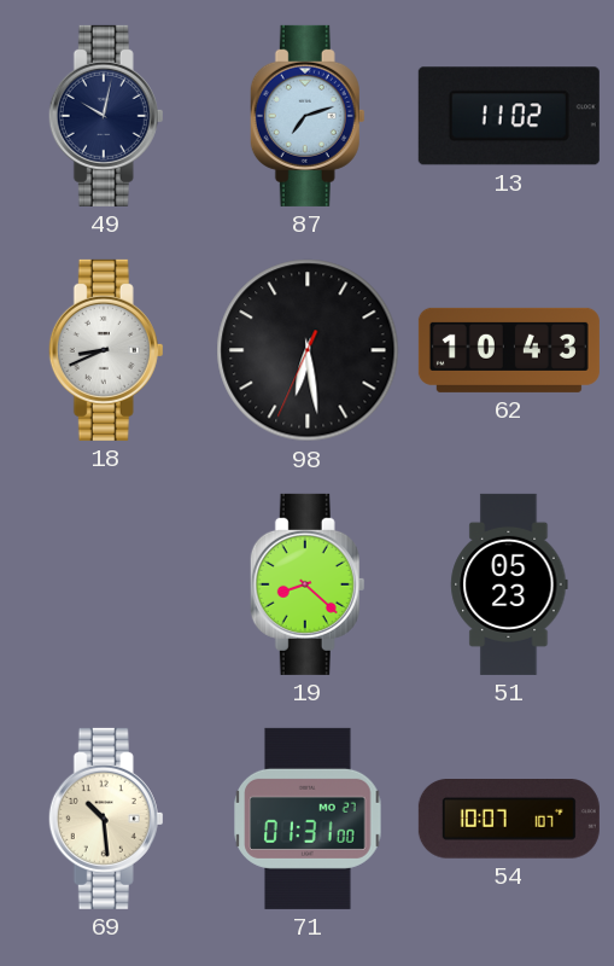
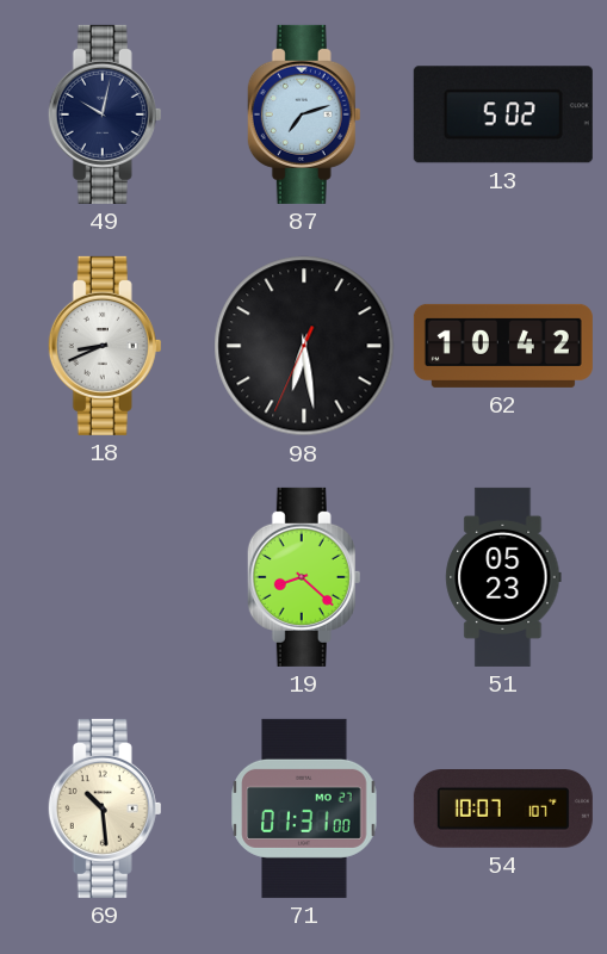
13: 11:02 -> 5:02 (503, 114)
62: 10:43 -> 10:42 (503, 346)
